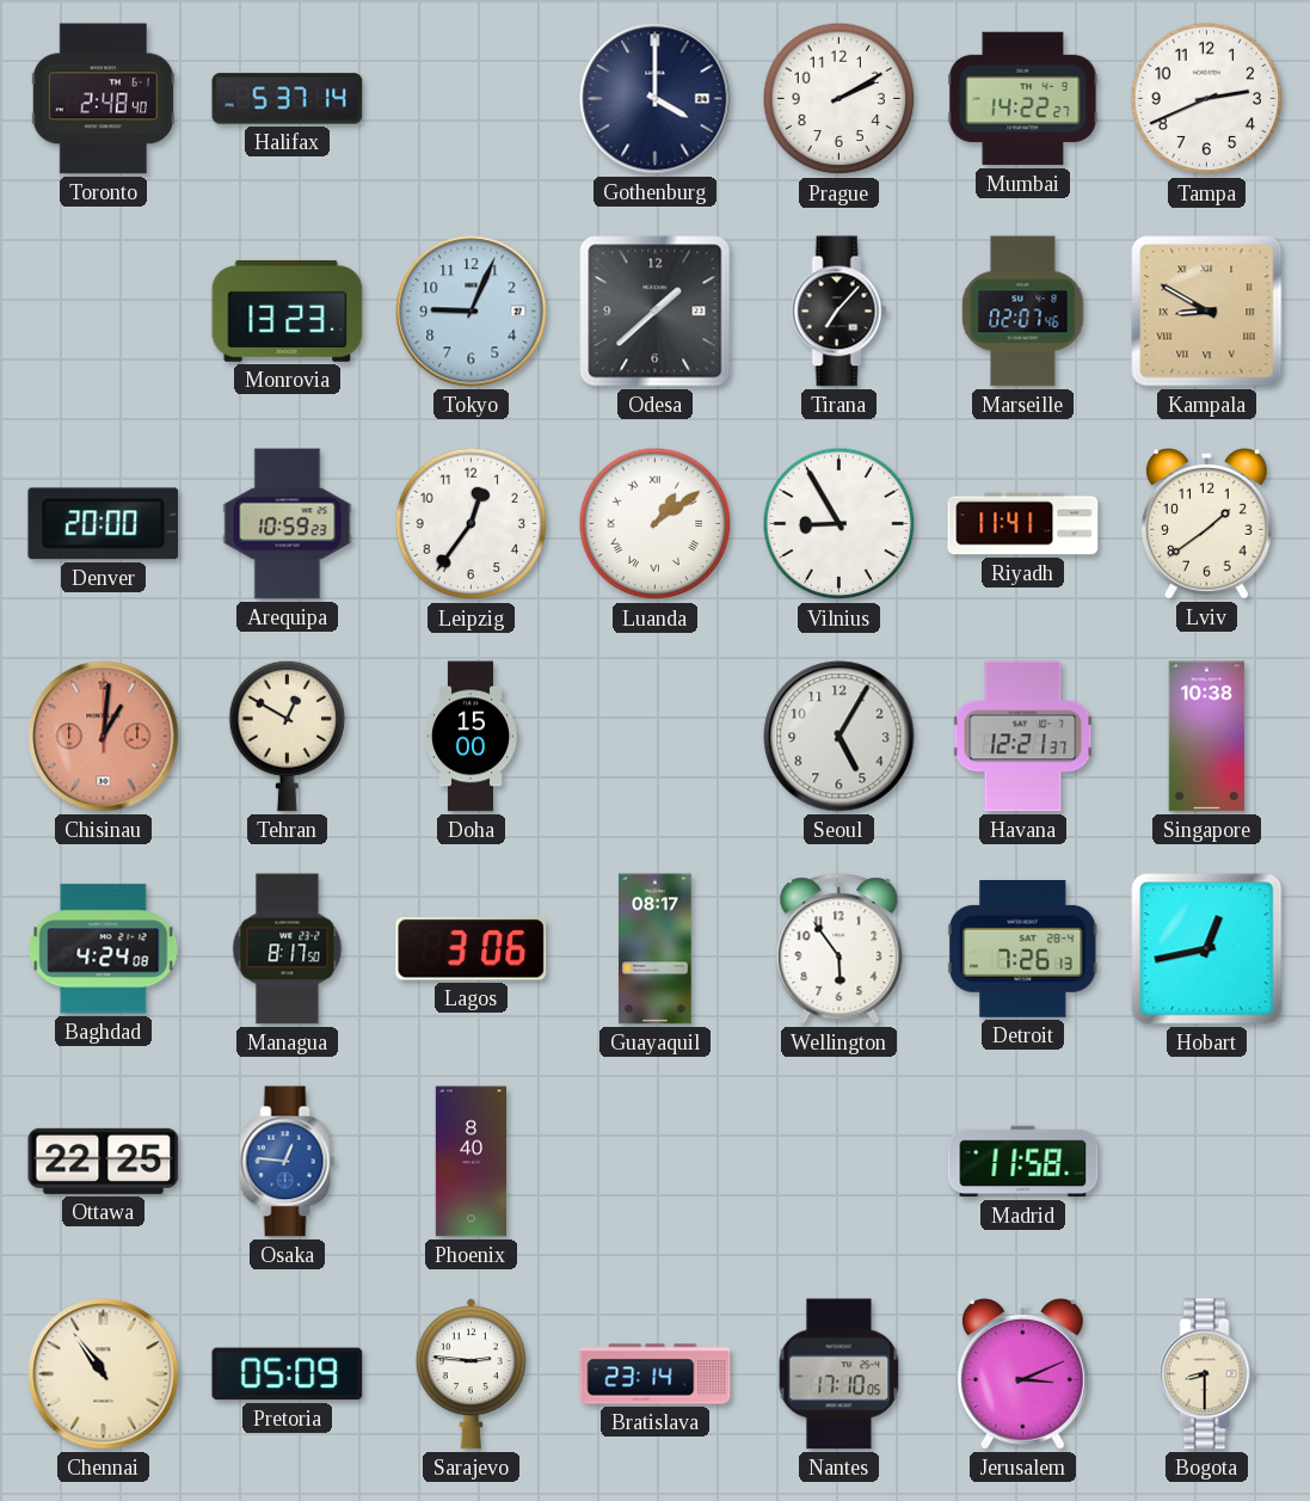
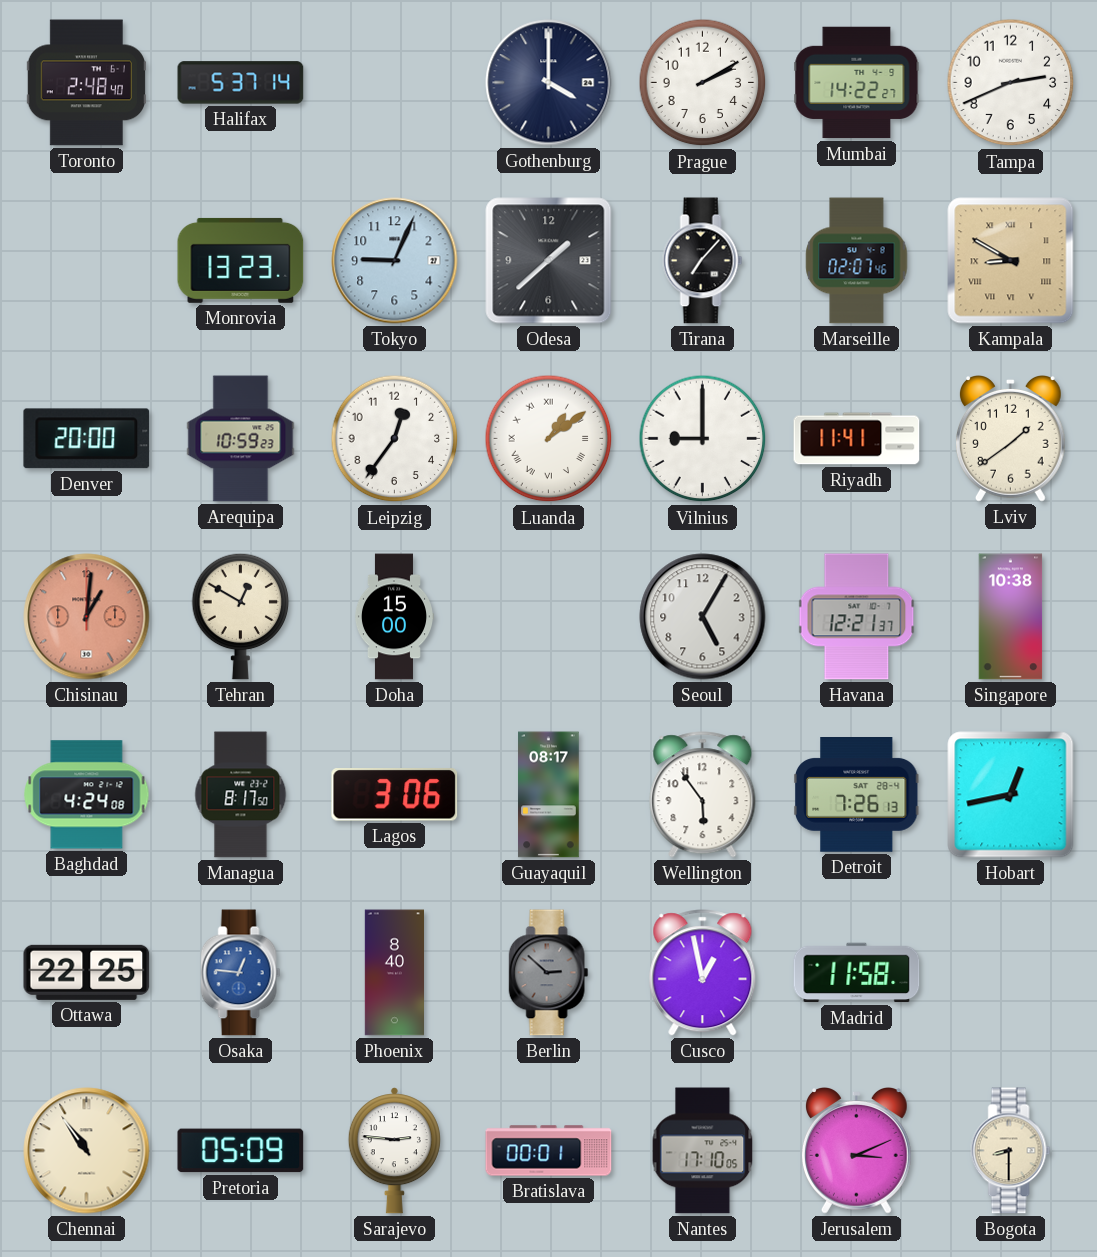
Vilnius: 8:55 -> 9:00 (703, 439)
Berlin: none -> 2:52 (549, 973)
Cusco: none -> 12:58 (703, 973)
Bratislava: 23:14 -> 00:01 (549, 1151)
